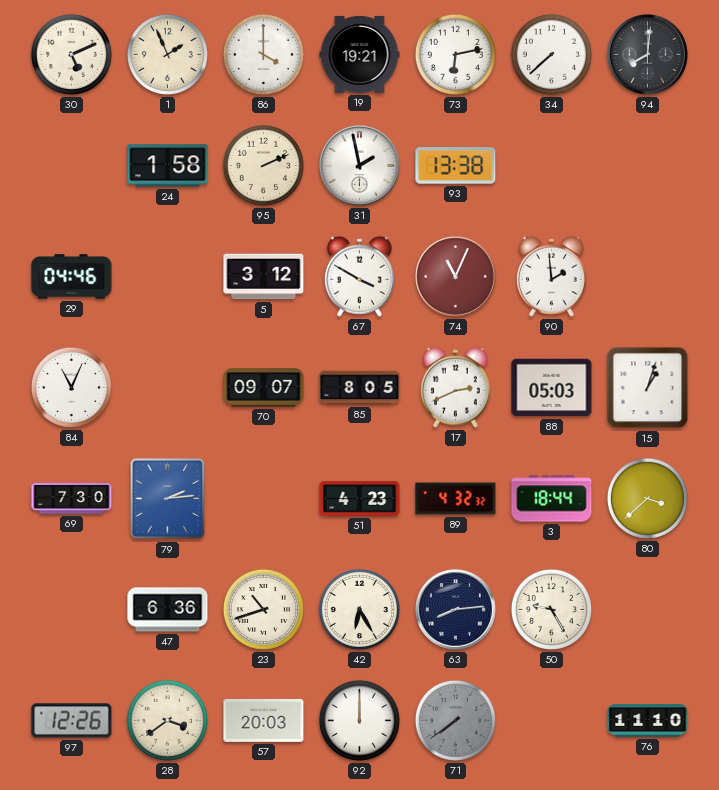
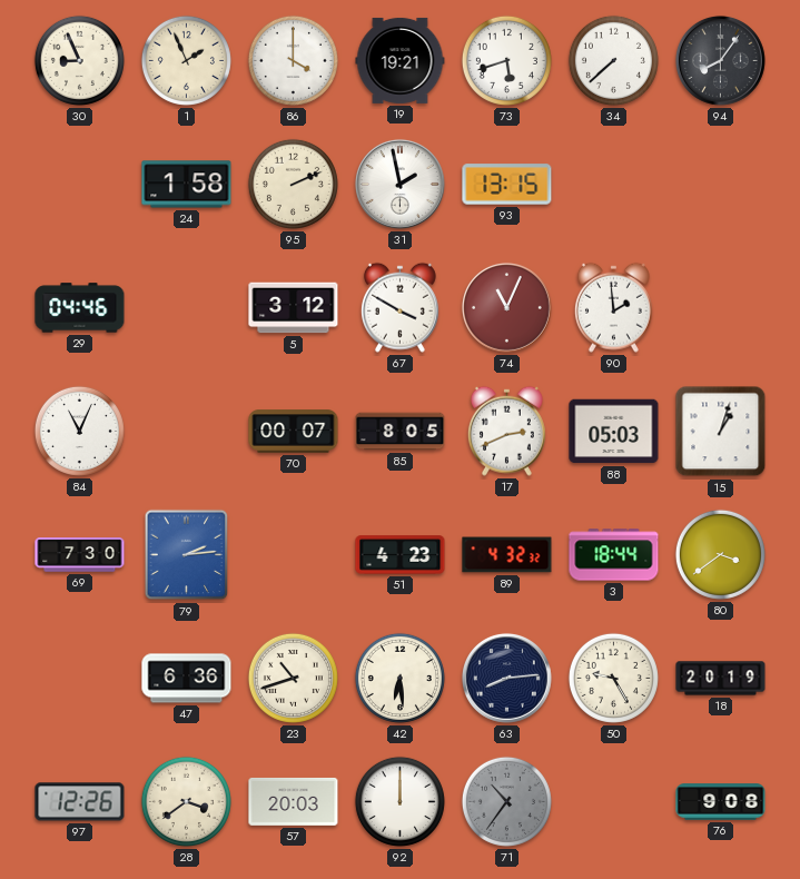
30: 5:11 -> 8:56 (79, 60)
73: 6:13 -> 5:42 (506, 60)
94: 8:01 -> 8:06 (720, 60)
93: 13:38 -> 13:15 (507, 185)
70: 09:07 -> 00:07 (294, 432)
80: 3:38 -> 3:39 (720, 554)
42: 6:25 -> 6:29 (399, 678)
18: none -> 20:19 (721, 679)
71: 7:39 -> 10:36 (506, 801)
76: 11:10 -> 9:08 (721, 802)
